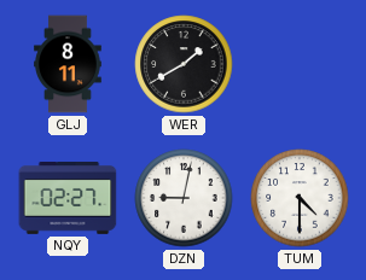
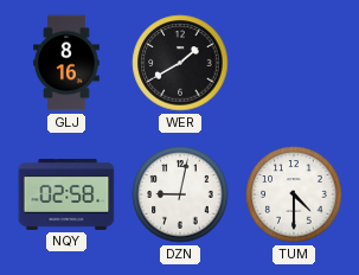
GLJ: 8:11 -> 8:16 (66, 63)
NQY: 02:27 -> 02:58 (66, 196)
